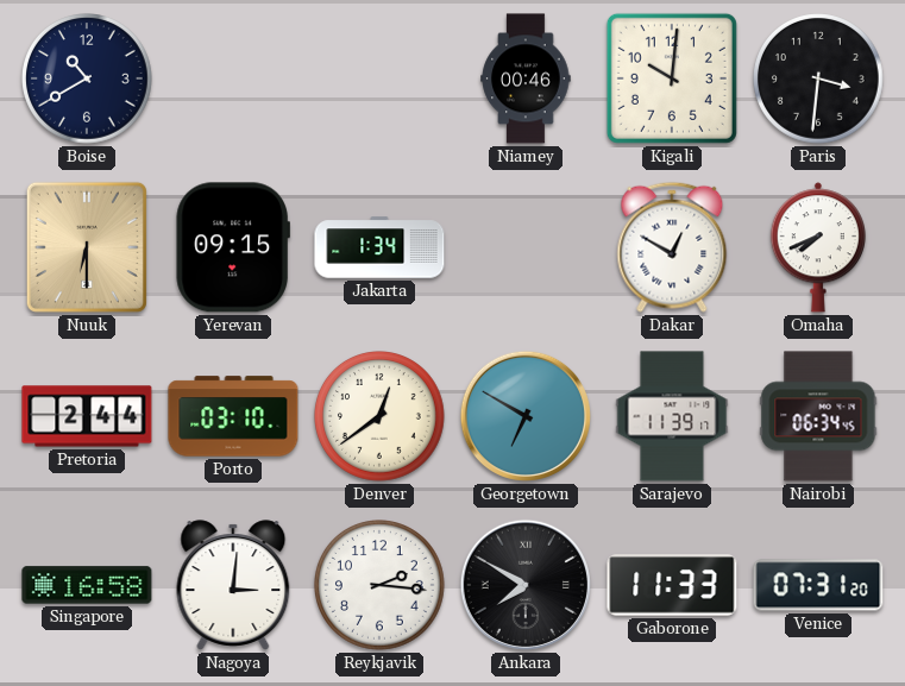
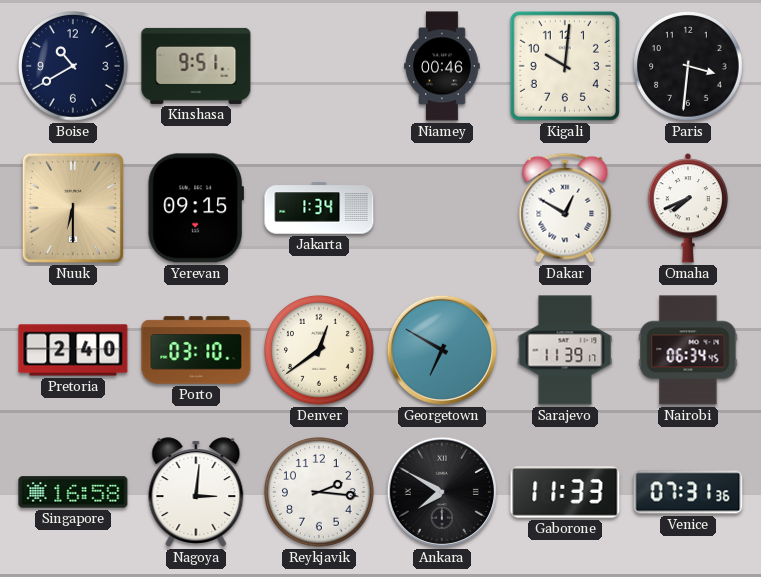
Kinshasa: none -> 9:51 (196, 66)
Pretoria: 2:44 -> 2:40 (73, 350)
Venice: 07:31:20 -> 07:31:36 (688, 492)
